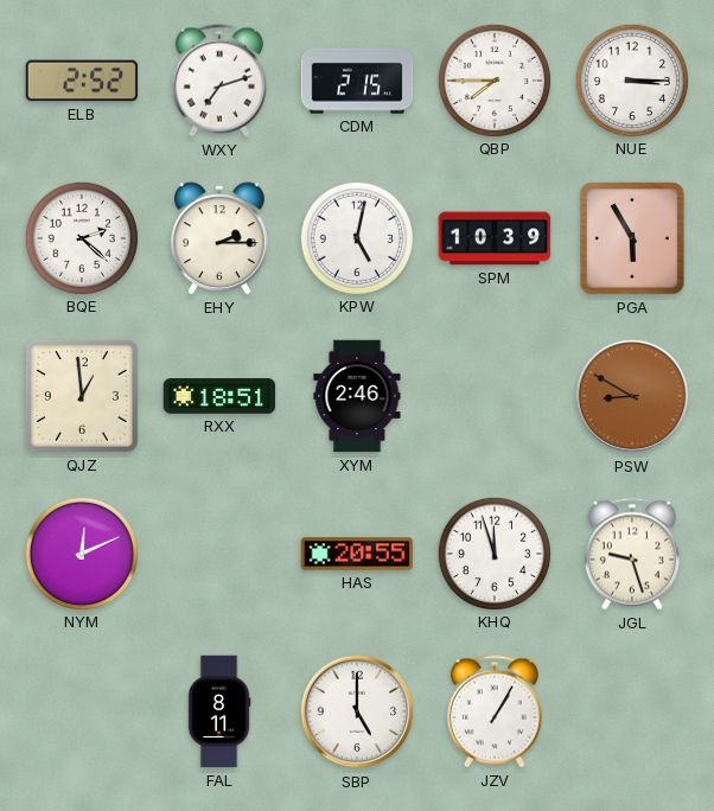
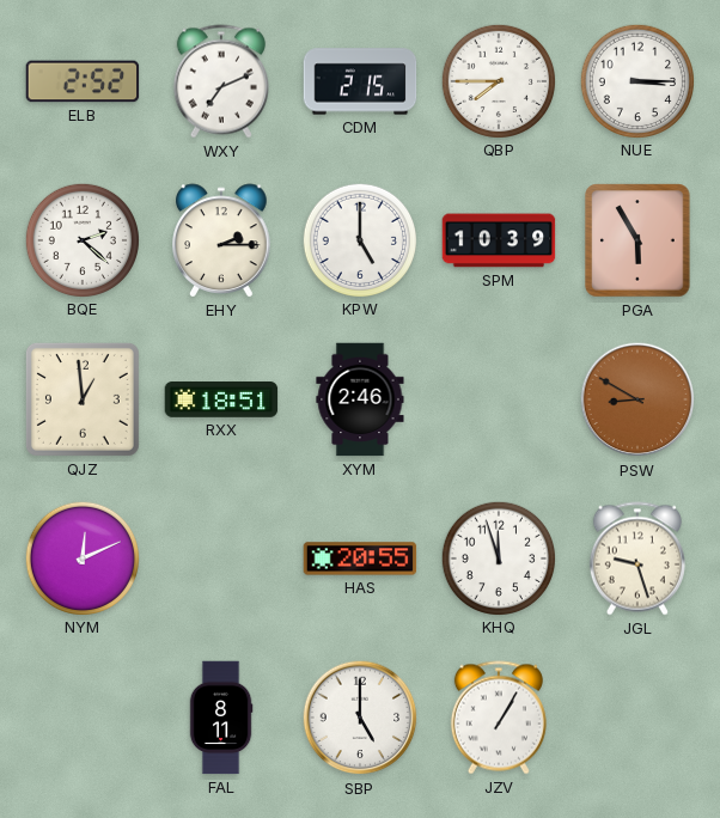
WXY: 7:12 -> 7:11 (221, 81)
KPW: 5:02 -> 5:00 (359, 239)
